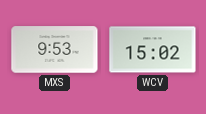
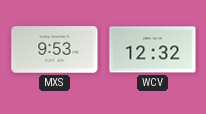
WCV: 15:02 -> 12:32 (153, 50)
